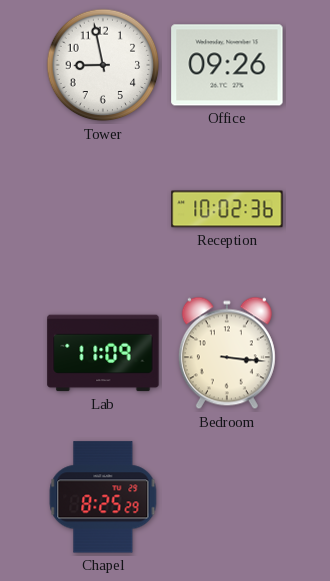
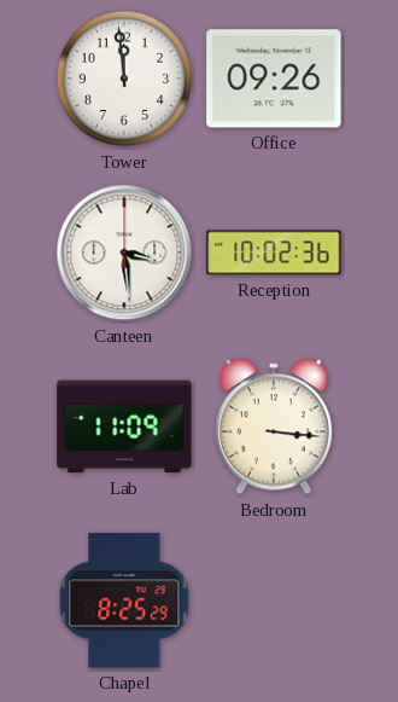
Tower: 8:58 -> 11:59 (124, 79)
Canteen: none -> 3:29 (124, 253)
